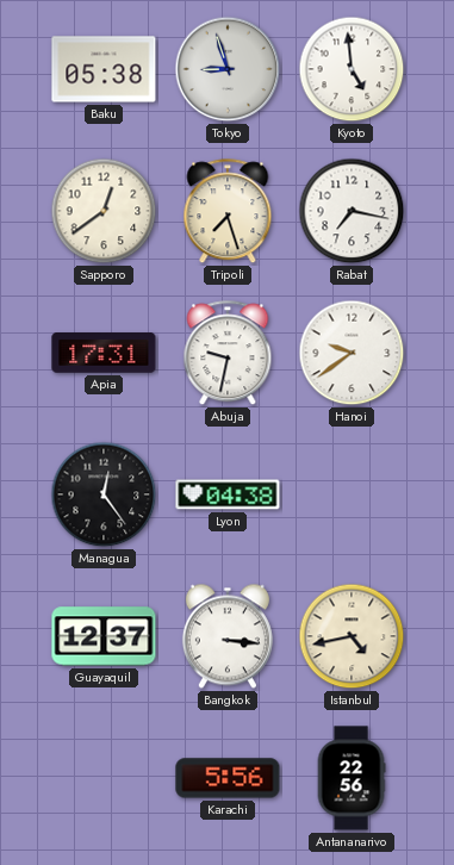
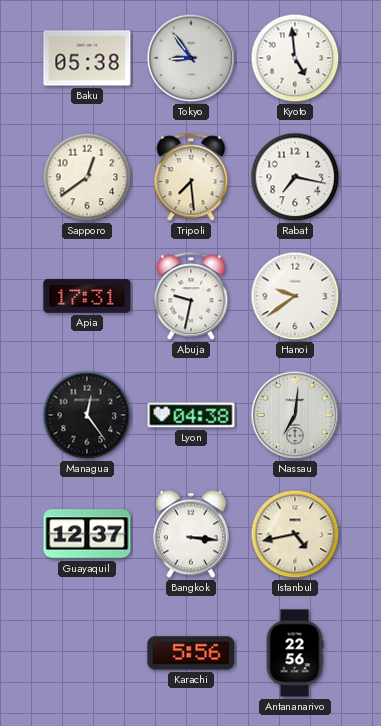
Tokyo: 8:57 -> 8:54 (191, 58)
Tripoli: 7:27 -> 7:29 (191, 178)
Nassau: none -> 7:01 (295, 415)
